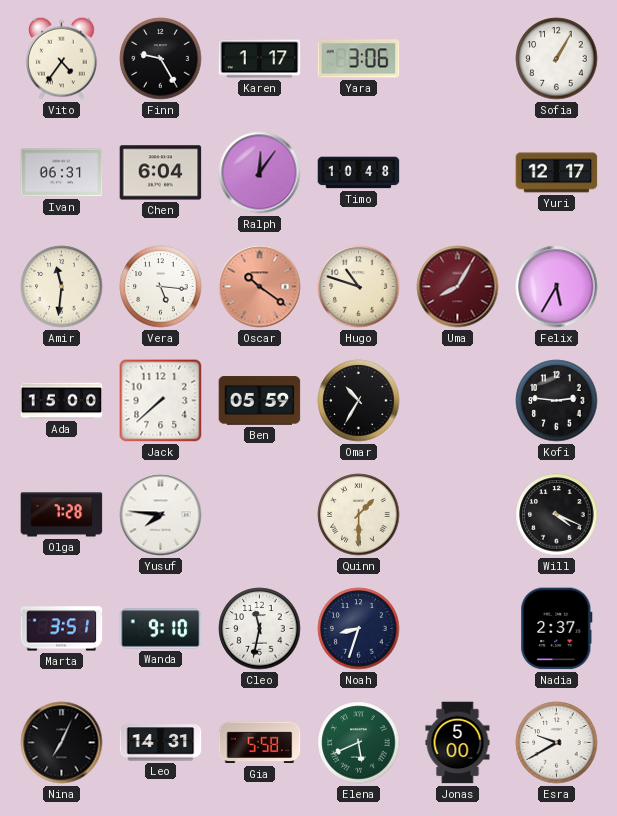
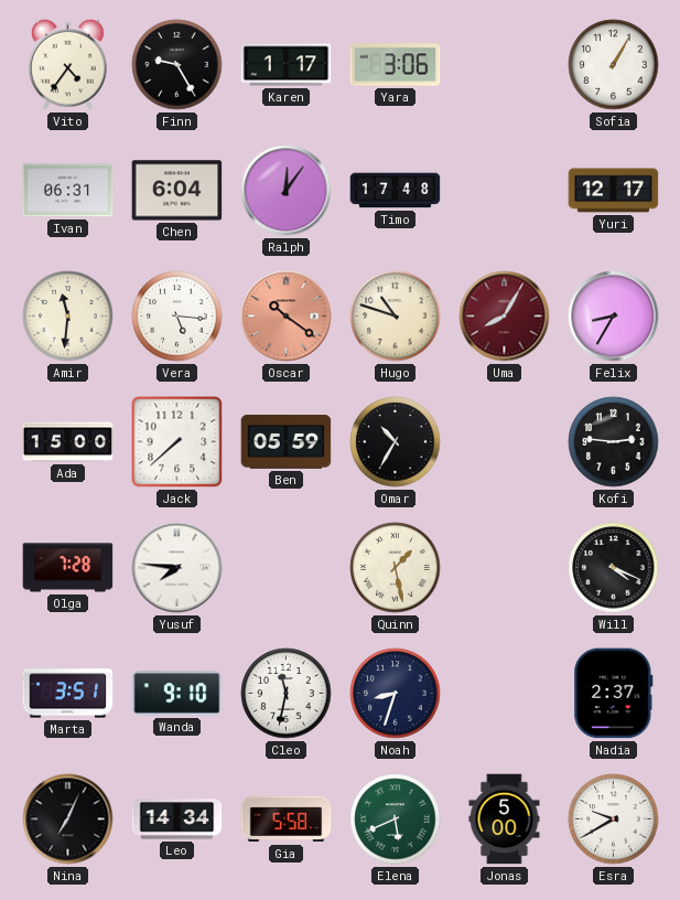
Timo: 10:48 -> 17:48 (396, 191)
Felix: 5:35 -> 8:35 (614, 317)
Quinn: 1:30 -> 1:28 (396, 568)
Leo: 14:31 -> 14:34 (177, 819)
